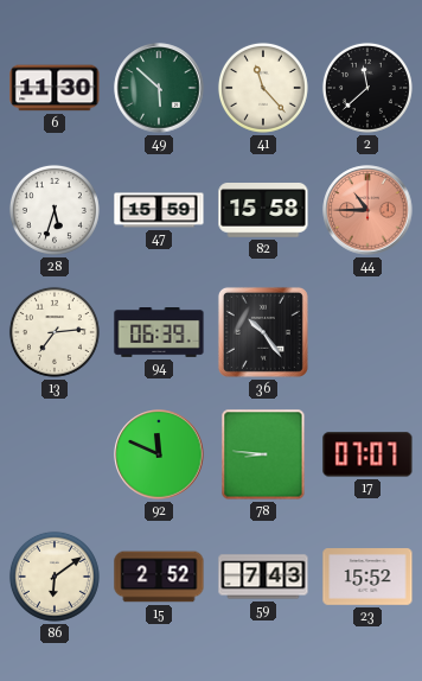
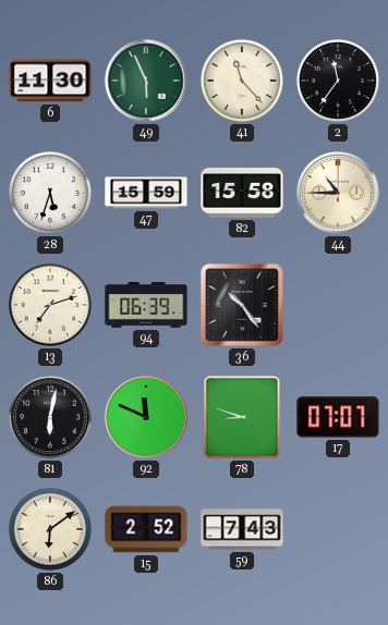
49: 5:52 -> 5:56 (146, 81)
2: 11:38 -> 11:36 (338, 81)
44 dial: salmon -> cream (338, 193)
13: 7:14 -> 7:12 (50, 305)
81: none -> 6:02 (50, 417)
78: 8:46 -> 8:48 (242, 417)
23: 15:52 -> none (367, 577)
